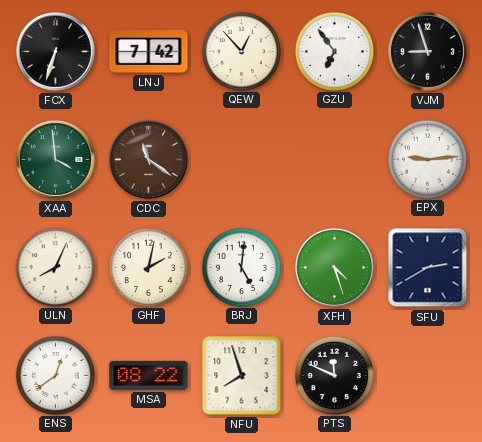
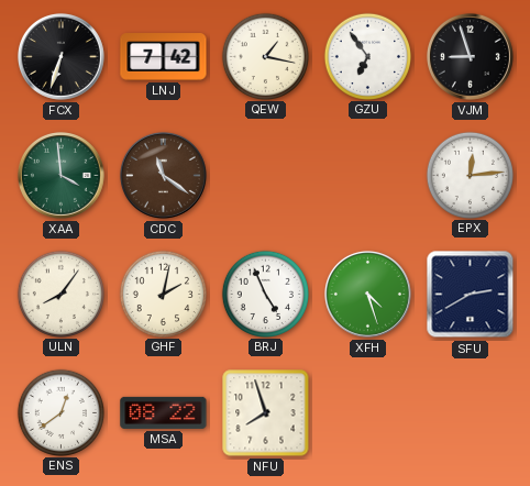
QEW: 12:53 -> 1:17 (265, 56)
EPX: 9:14 -> 12:14 (470, 175)
ULN: 8:04 -> 8:06 (60, 294)
BRJ: 5:01 -> 4:56 (265, 294)
PTS: 11:49 -> none (334, 375)
